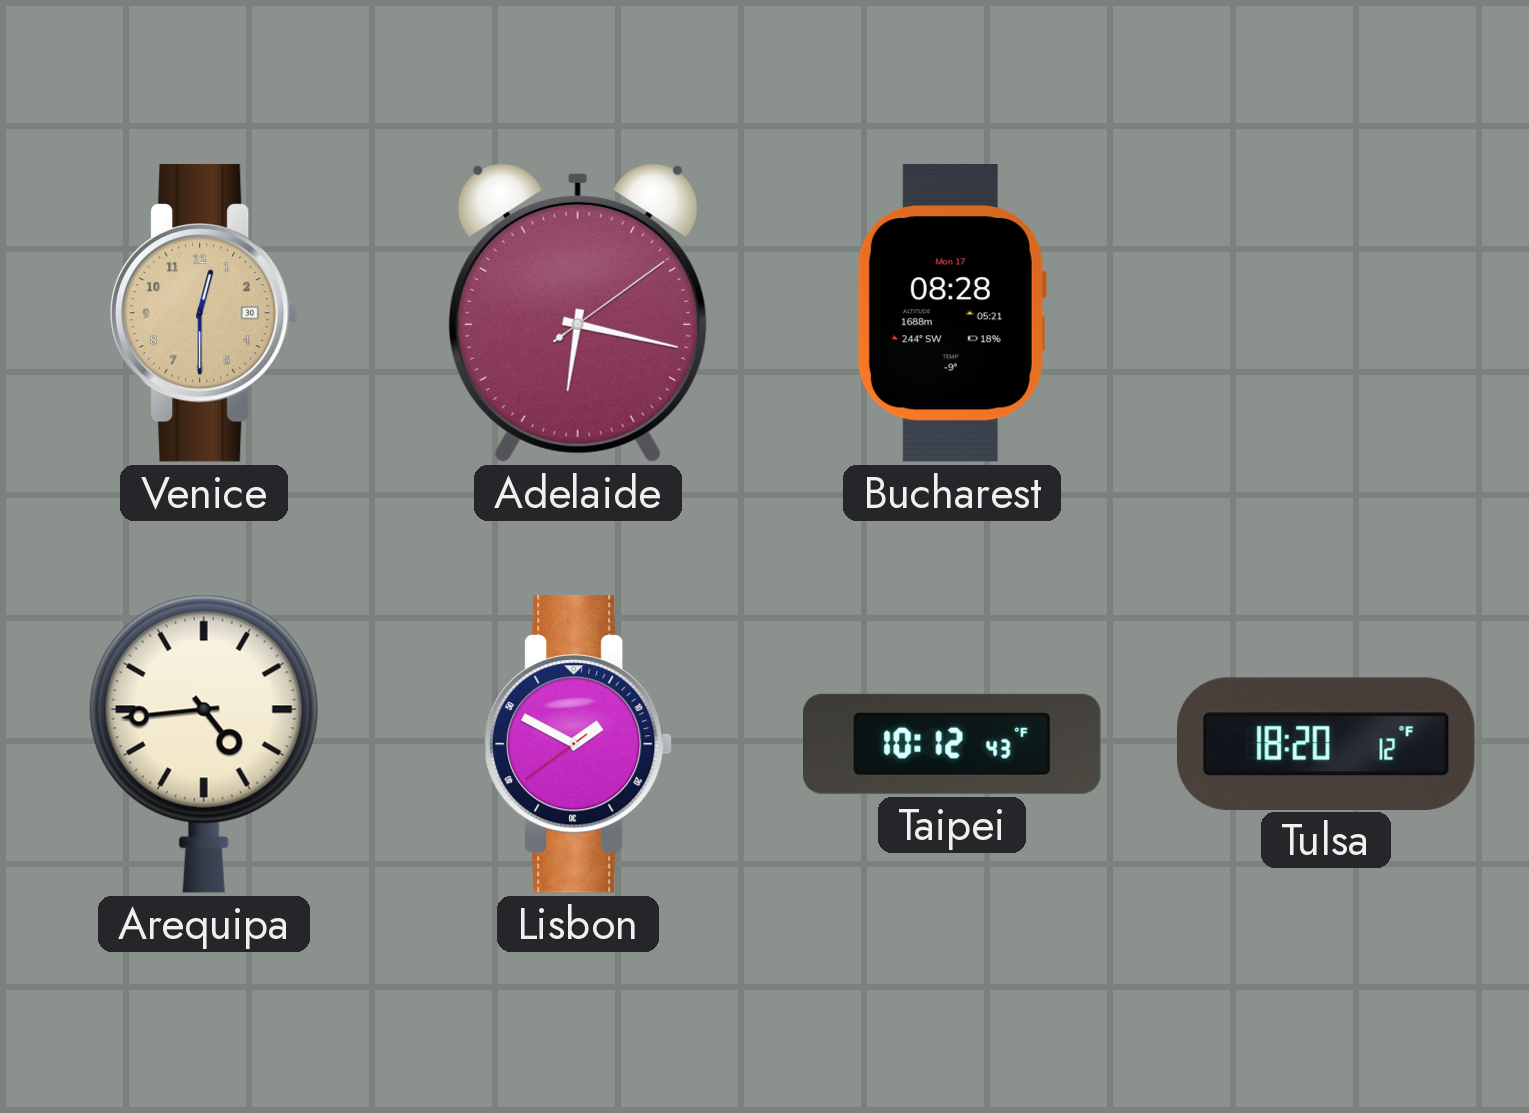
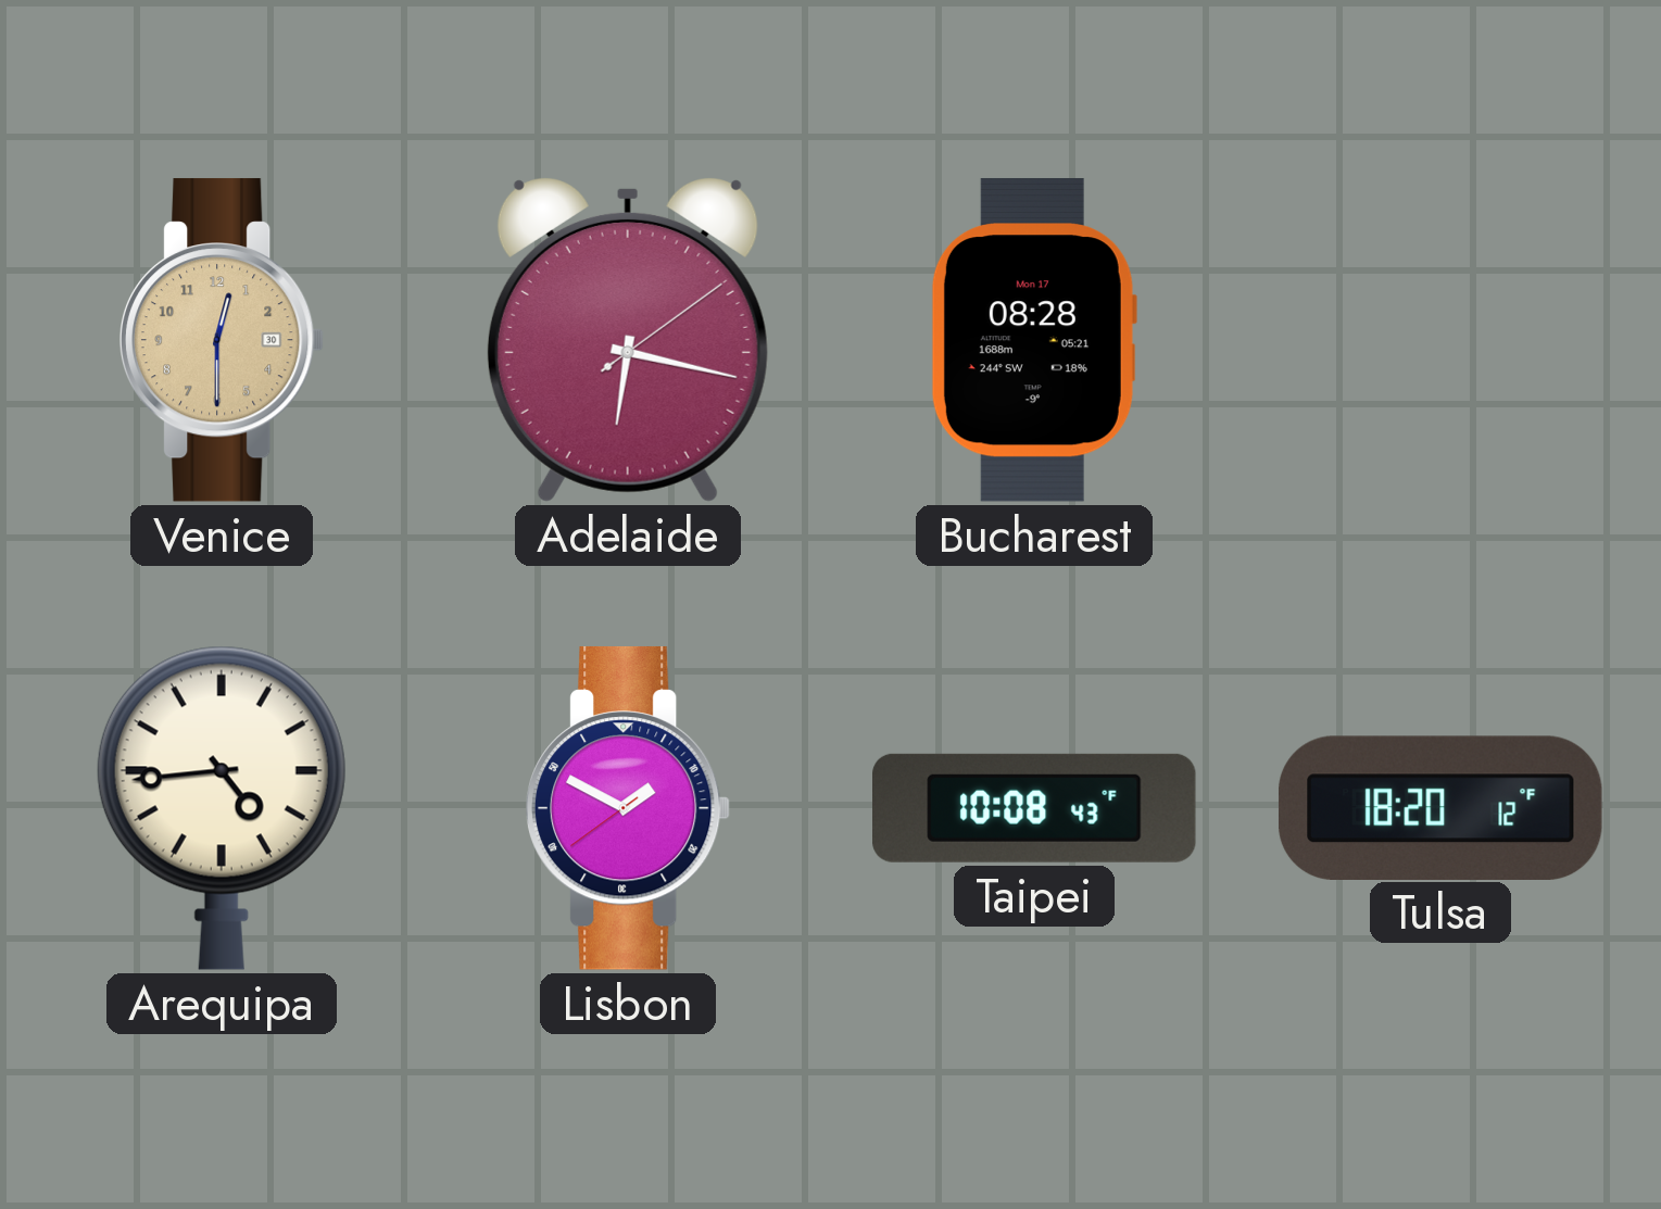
Taipei: 10:12 -> 10:08 (1035, 808)
